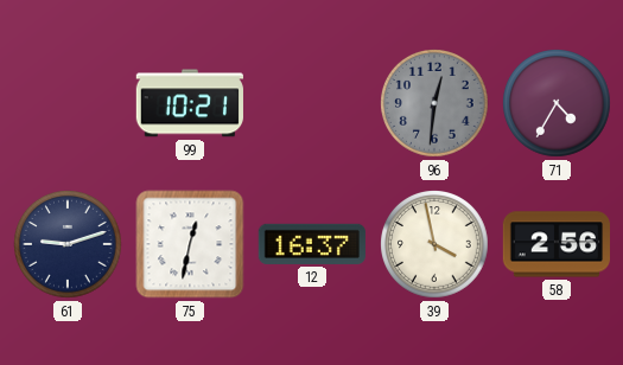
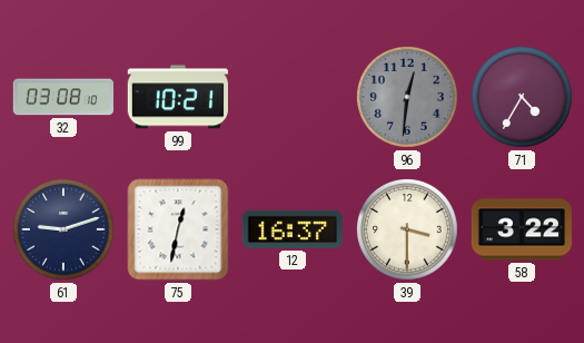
32: none -> 03:08 (62, 97)
39: 3:58 -> 3:30 (408, 231)
58: 2:56 -> 3:22 (521, 229)
